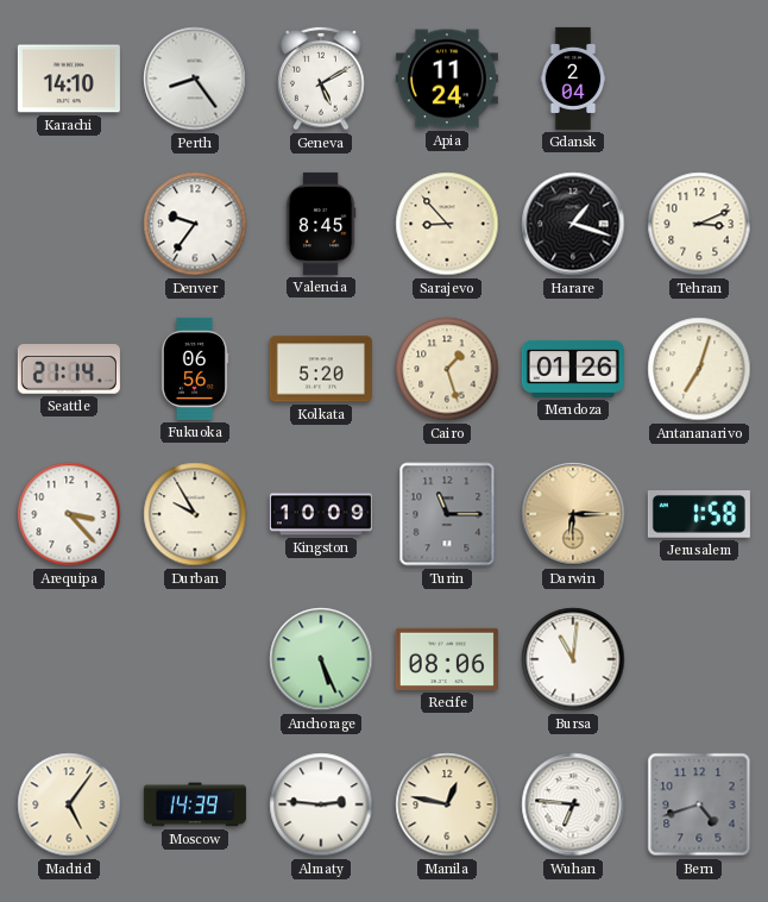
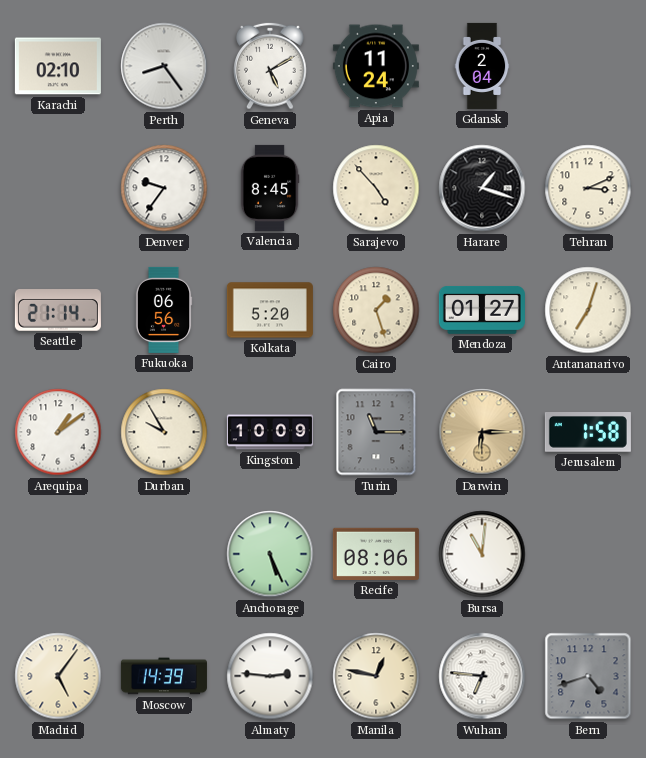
Karachi: 14:10 -> 02:10 (58, 66)
Sarajevo: 8:53 -> 4:53 (376, 188)
Mendoza: 01:26 -> 01:27 (482, 311)
Arequipa: 3:23 -> 1:09 (58, 432)
